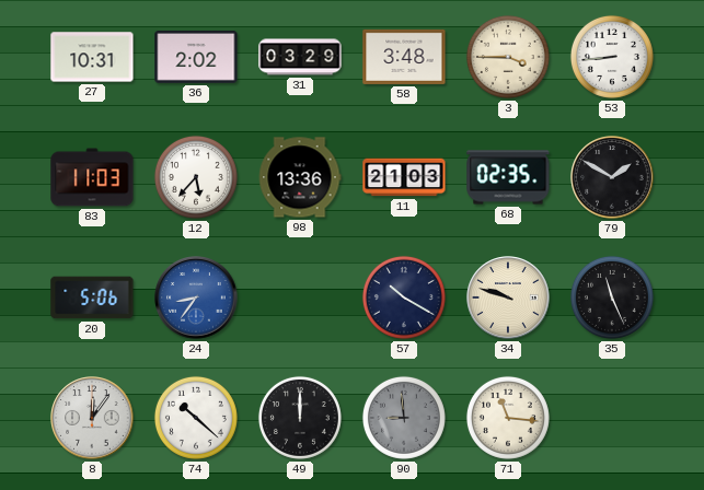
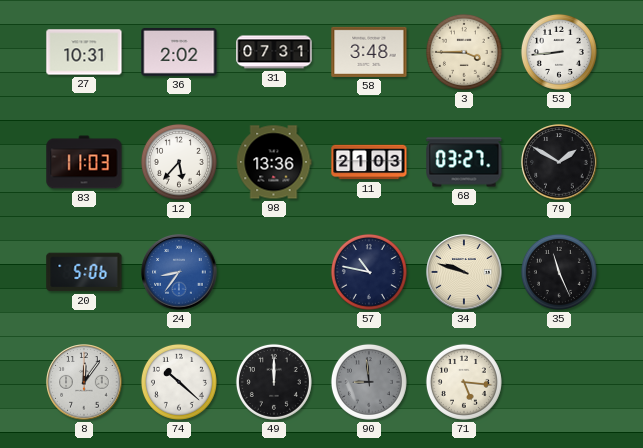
31: 03:29 -> 07:31 (274, 52)
68: 02:35 -> 03:27 (464, 162)
57: 10:20 -> 10:47 (369, 272)
71: 11:16 -> 5:16 (464, 382)
